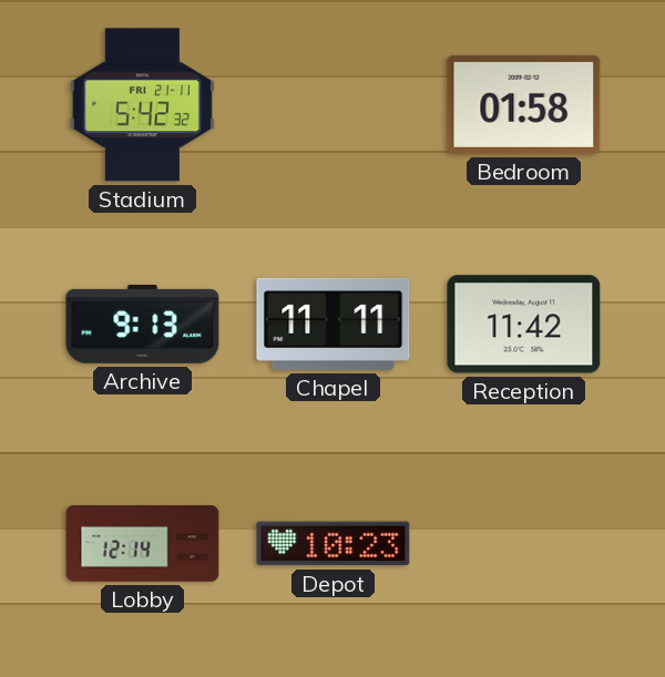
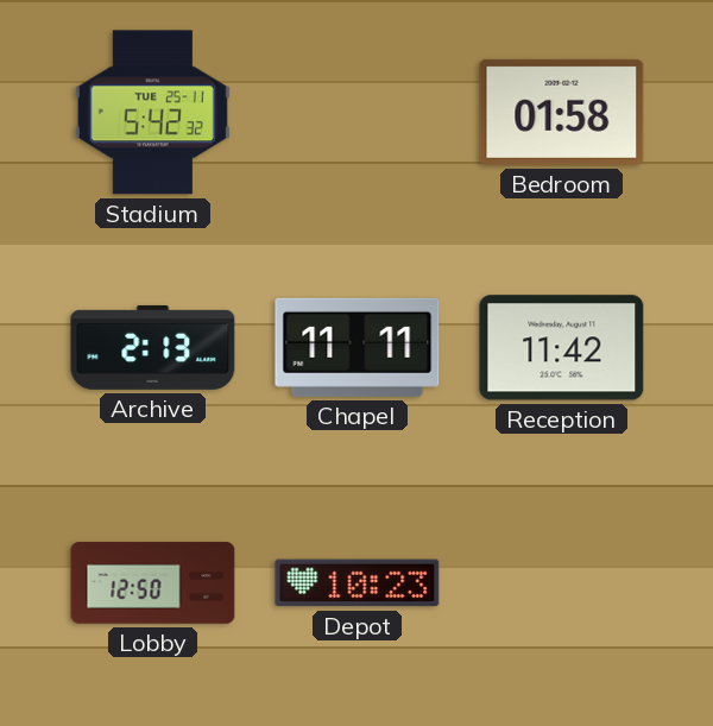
Stadium date: FRI 21-11 -> TUE 25-11 (152, 113)
Archive: 9:13 -> 2:13 (153, 347)
Lobby: 12:14 -> 12:50 (153, 583)
